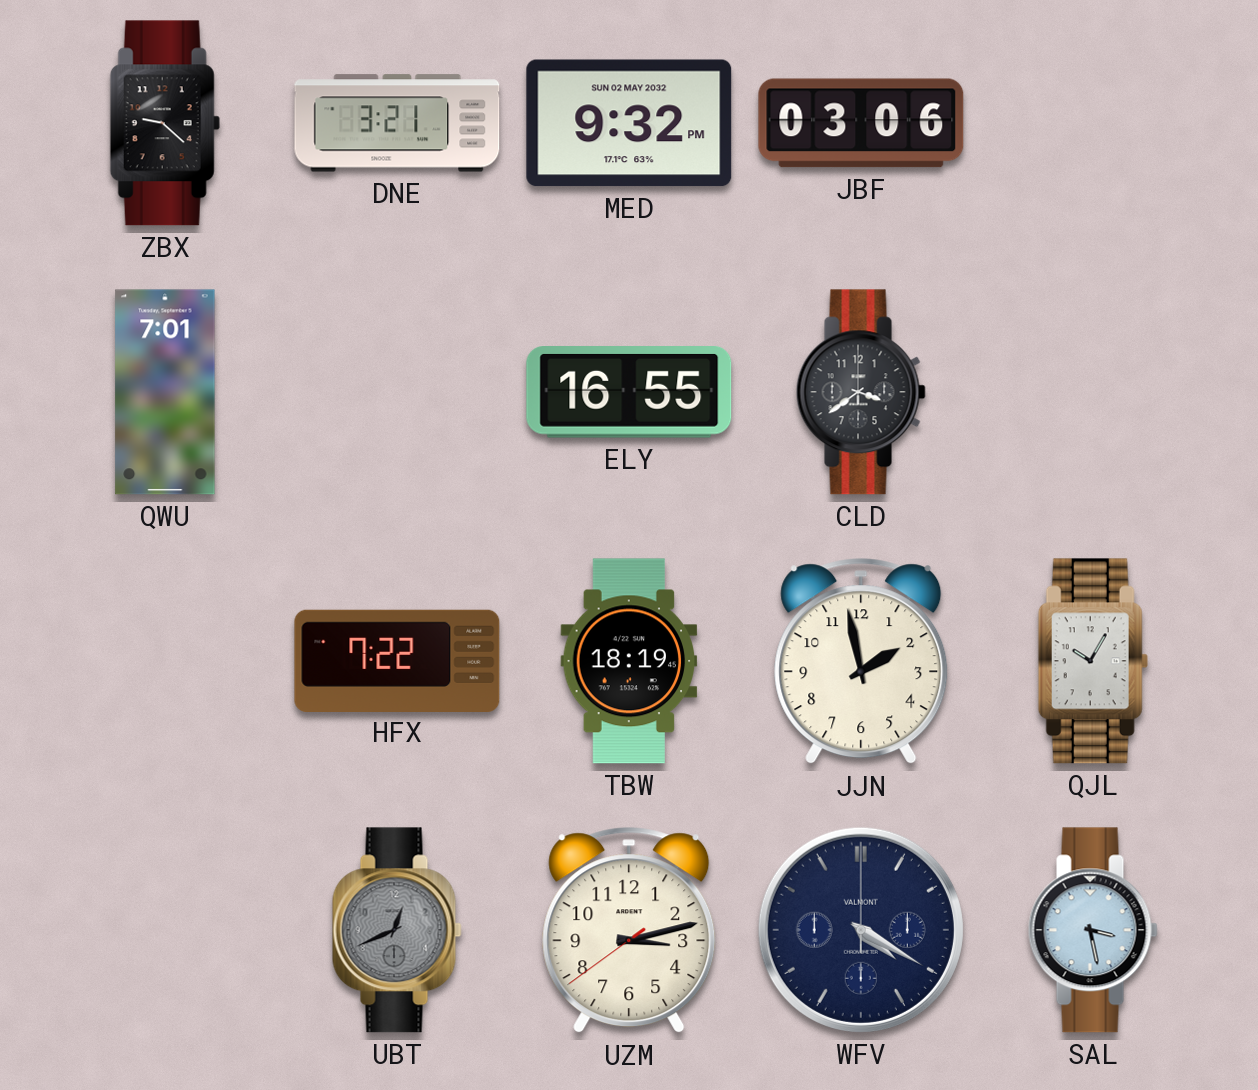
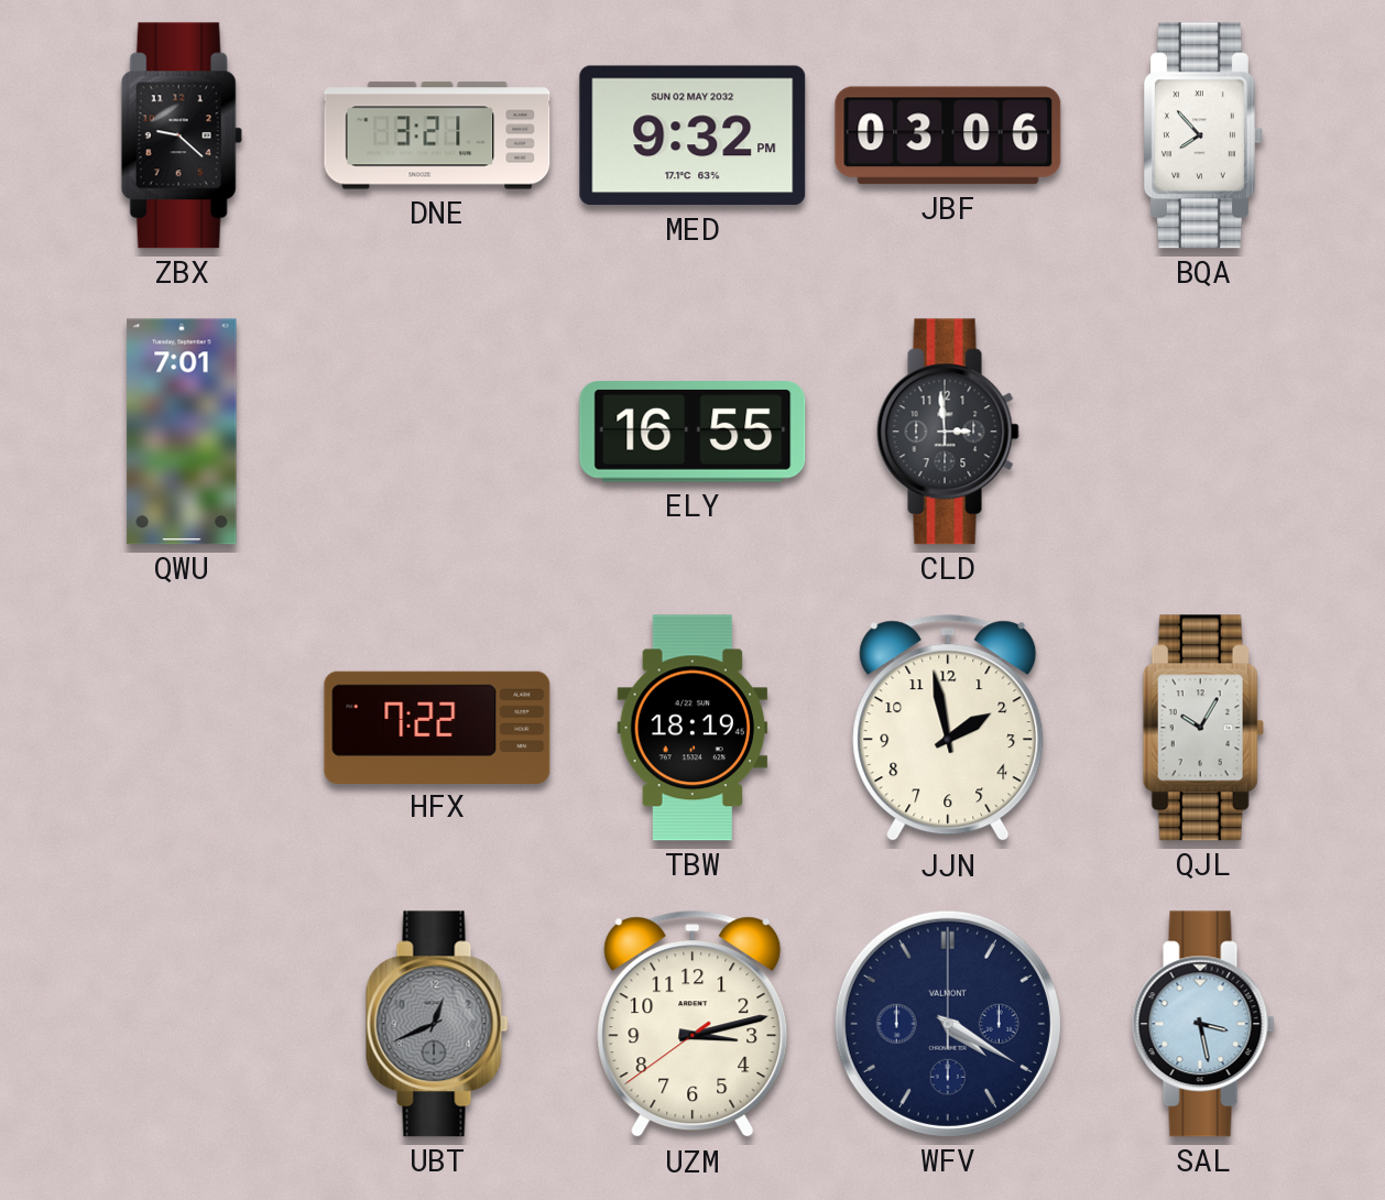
BQA: none -> 7:53 (1203, 135)
CLD: 3:39 -> 2:59 (948, 432)
